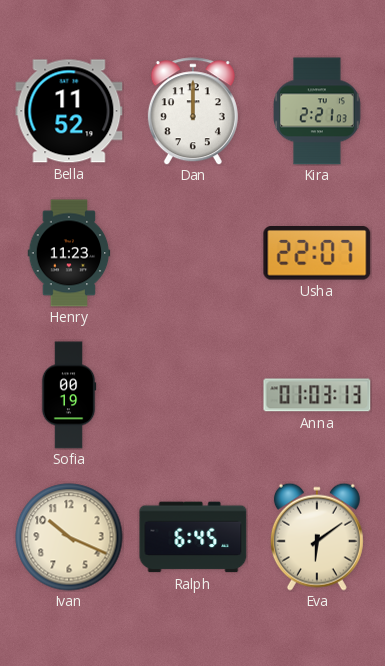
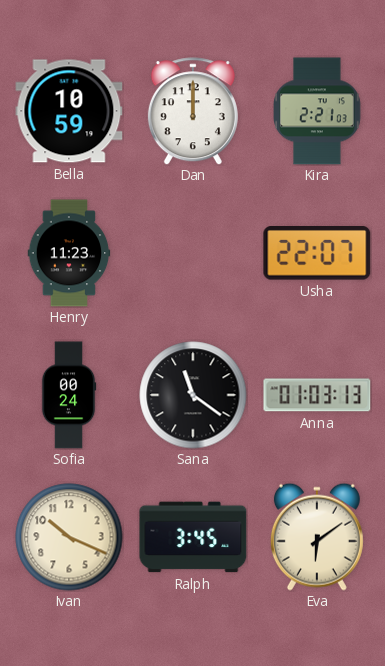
Bella: 11:52 -> 10:59 (69, 111)
Sofia: 00:19 -> 00:24 (69, 395)
Sana: none -> 11:21 (193, 395)
Ralph: 6:45 -> 3:45 (193, 537)
